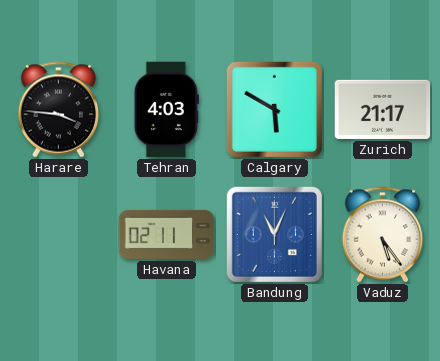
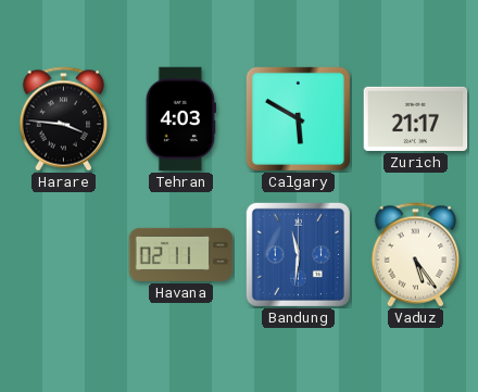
Bandung: 11:04 -> 11:31 (298, 254)
